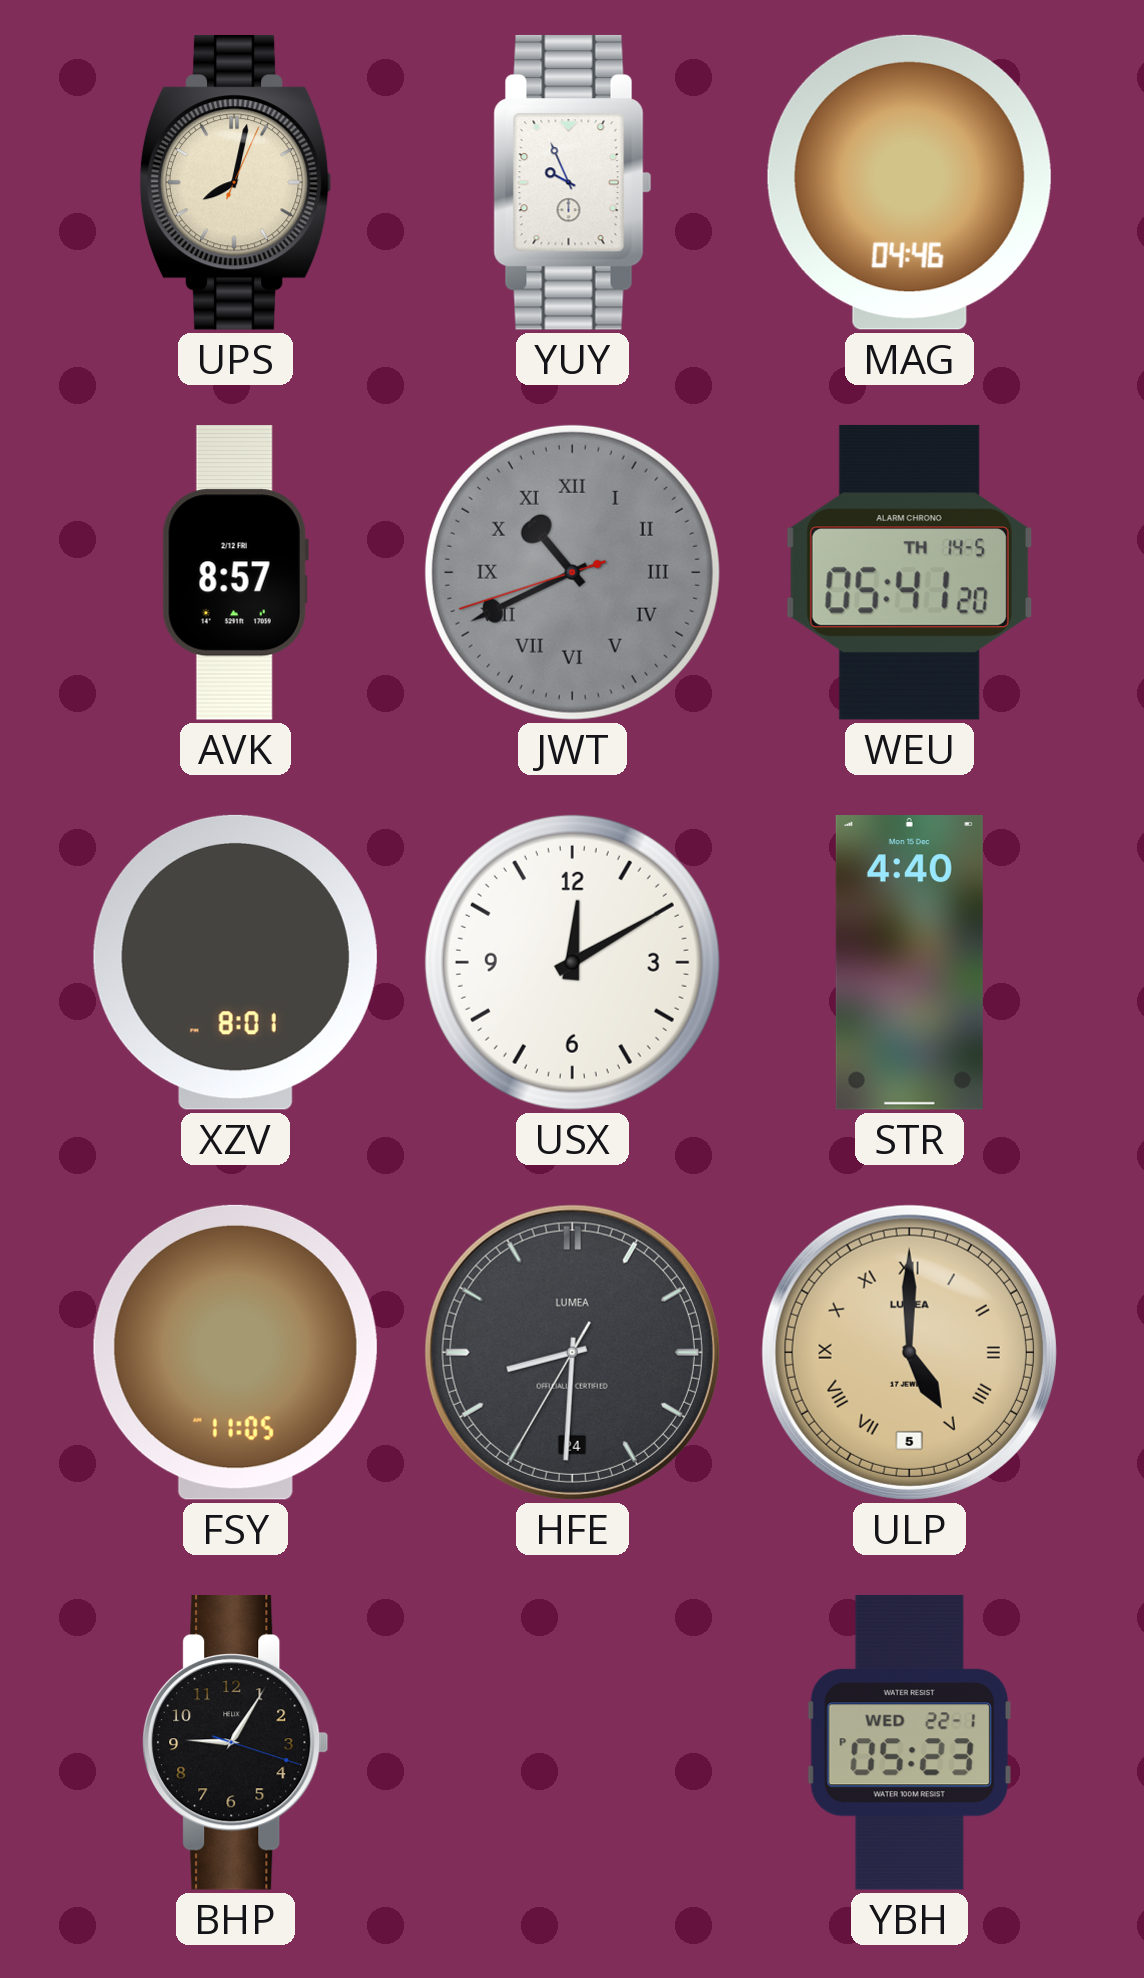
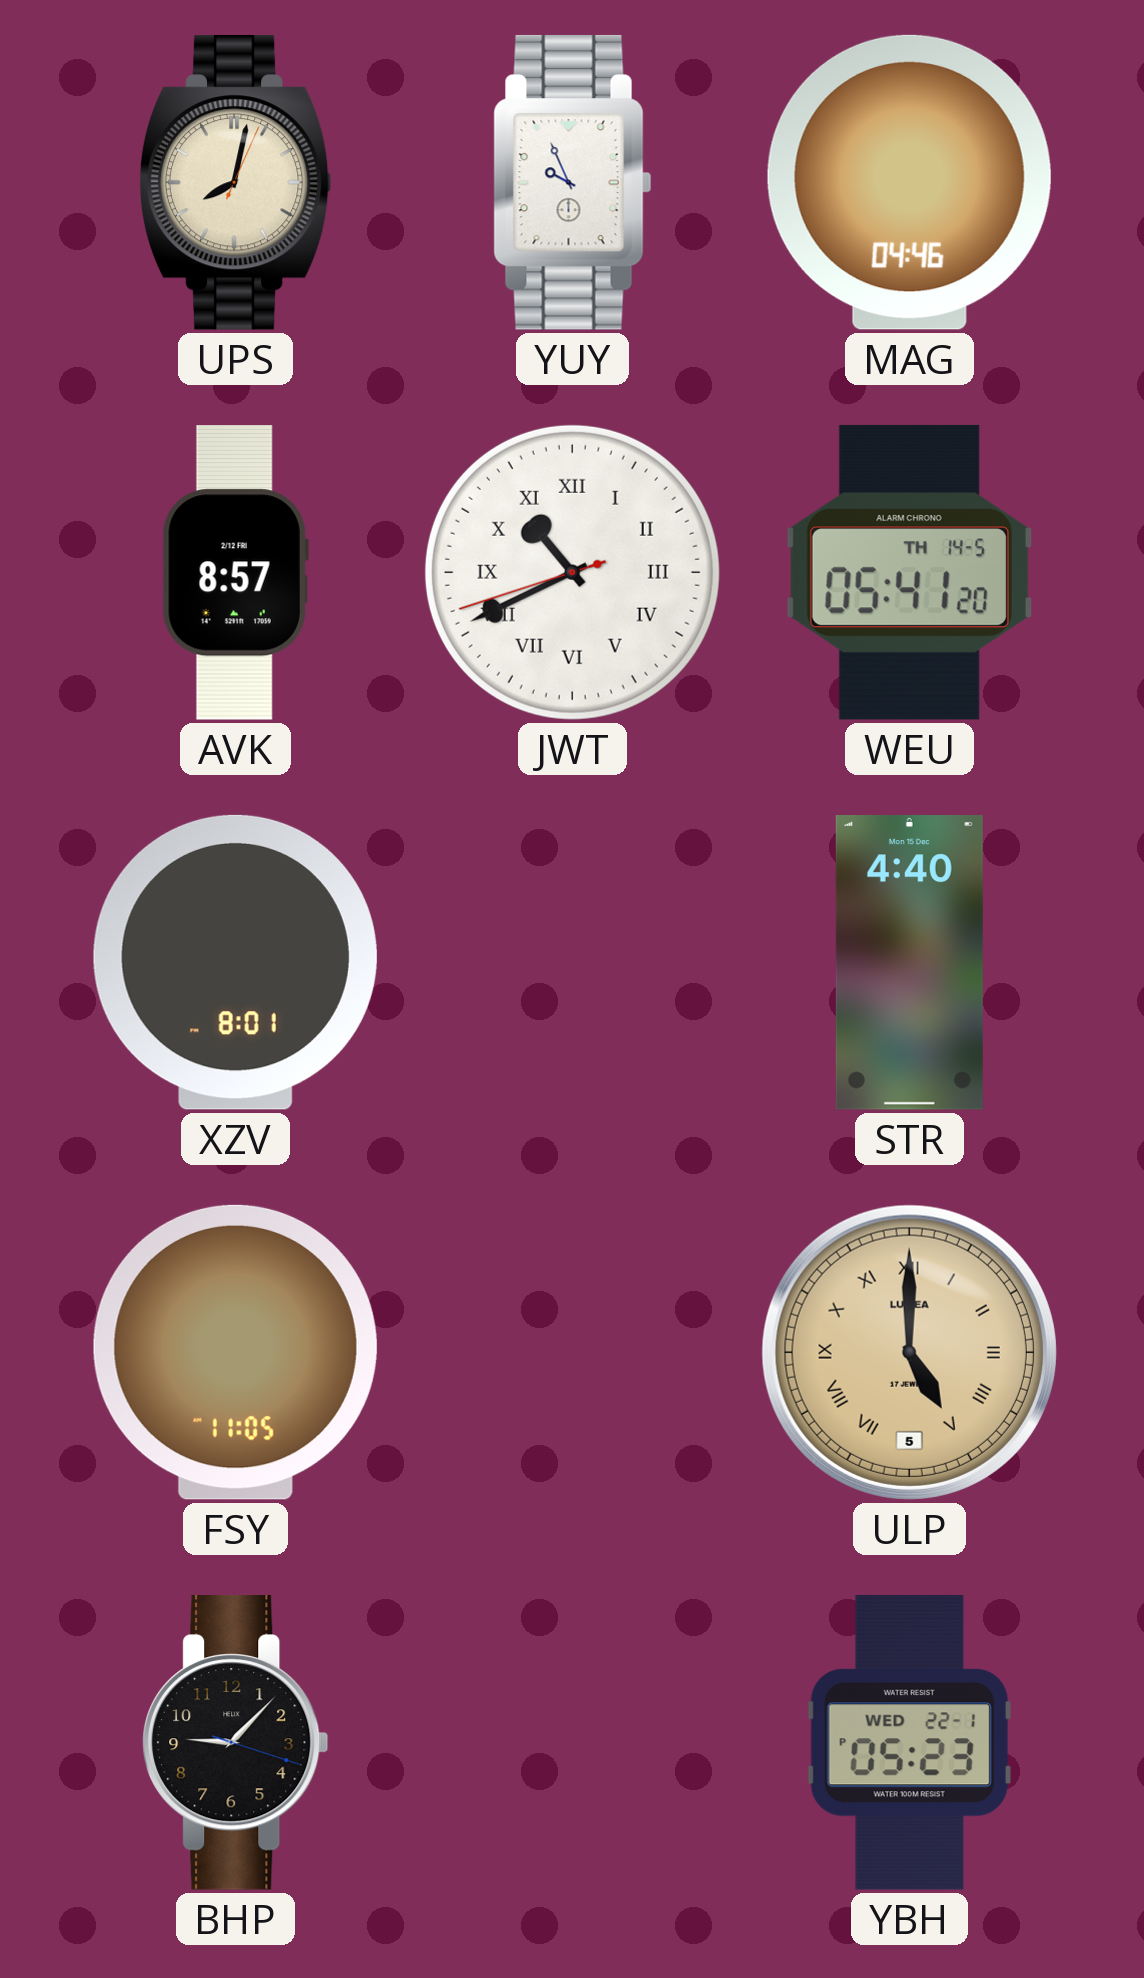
JWT dial: grey -> white (572, 572)
USX: 12:10 -> none (572, 962)
HFE: 8:30 -> none (572, 1352)
BHP: 9:05 -> 9:07 (236, 1742)
